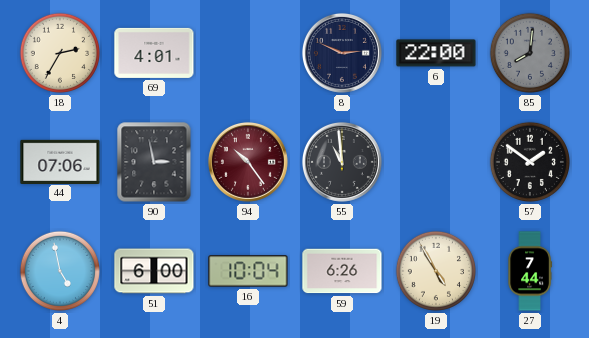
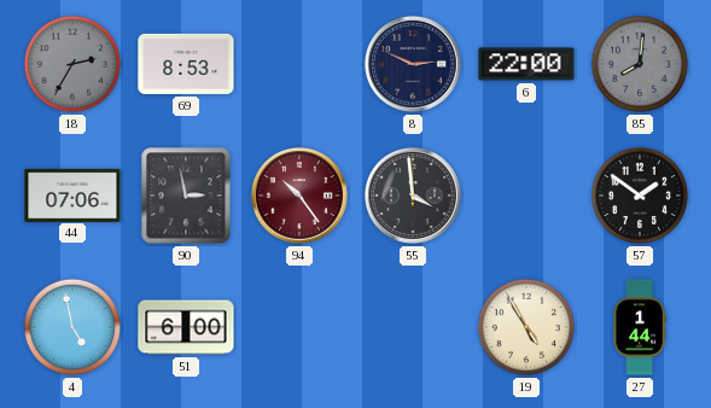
18 dial: cream -> grey (72, 64)
69: 4:01 -> 8:53 (186, 64)
55: 10:59 -> 3:59 (413, 196)
16: 10:04 -> none (248, 271)
59: 6:26 -> none (342, 271)
27: 7:44 -> 1:44 (640, 327)
